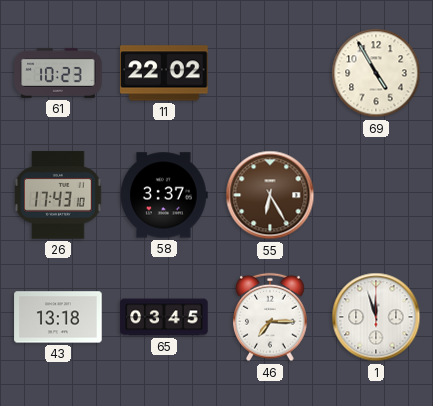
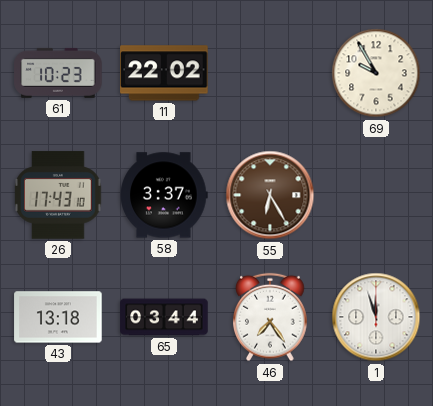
69: 4:55 -> 9:55 (376, 73)
65: 03:45 -> 03:44 (164, 317)
46: 7:15 -> 7:24 (271, 317)
